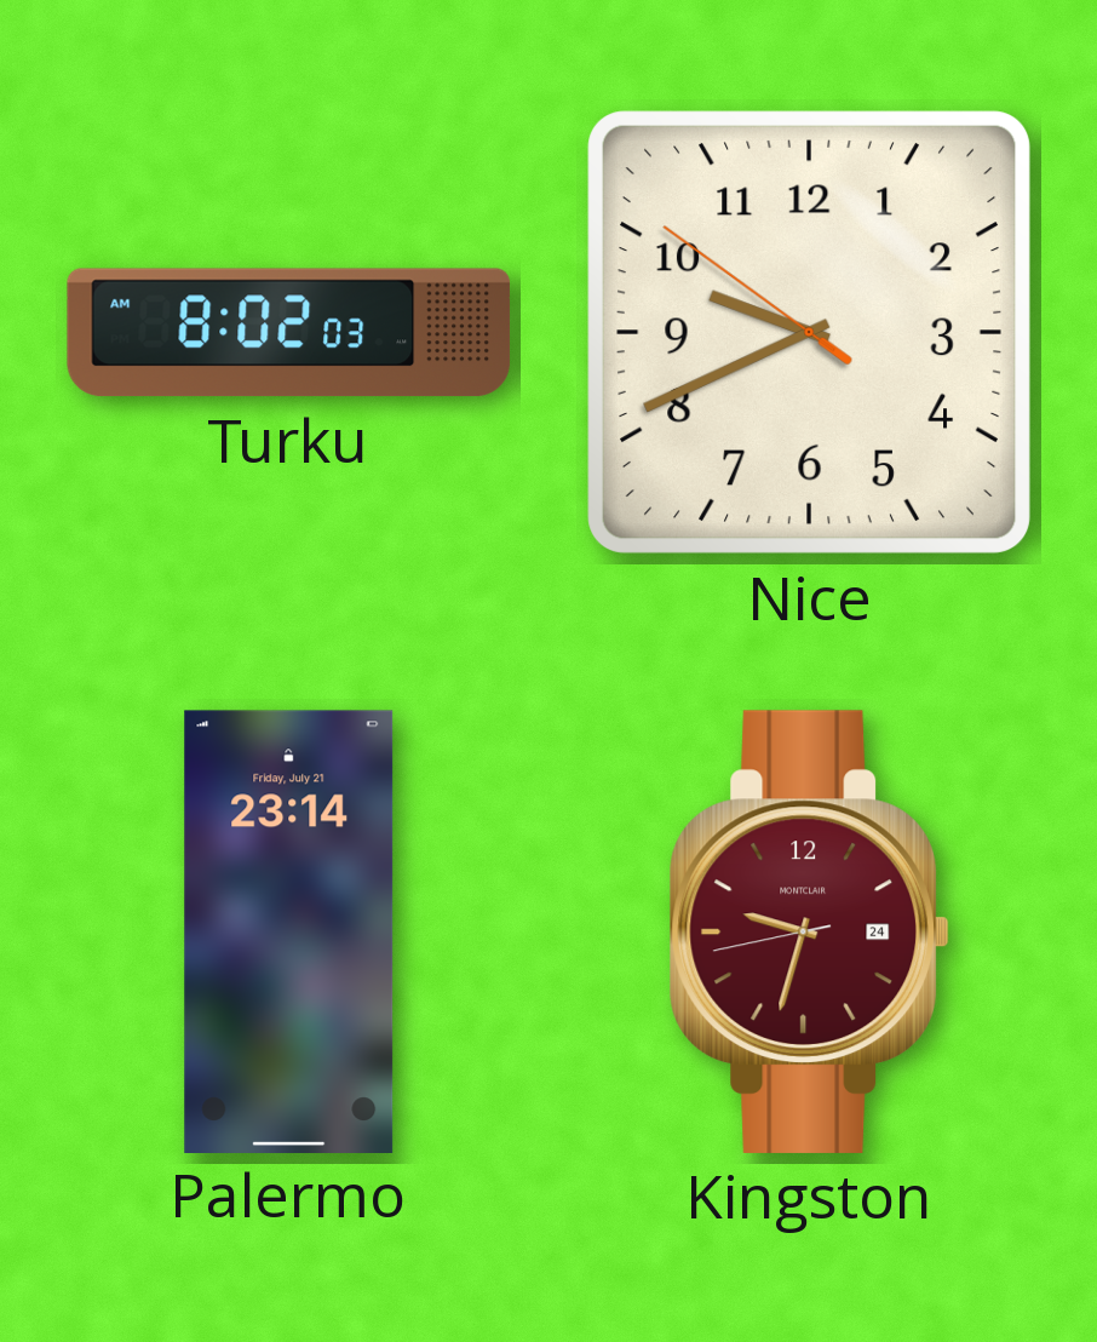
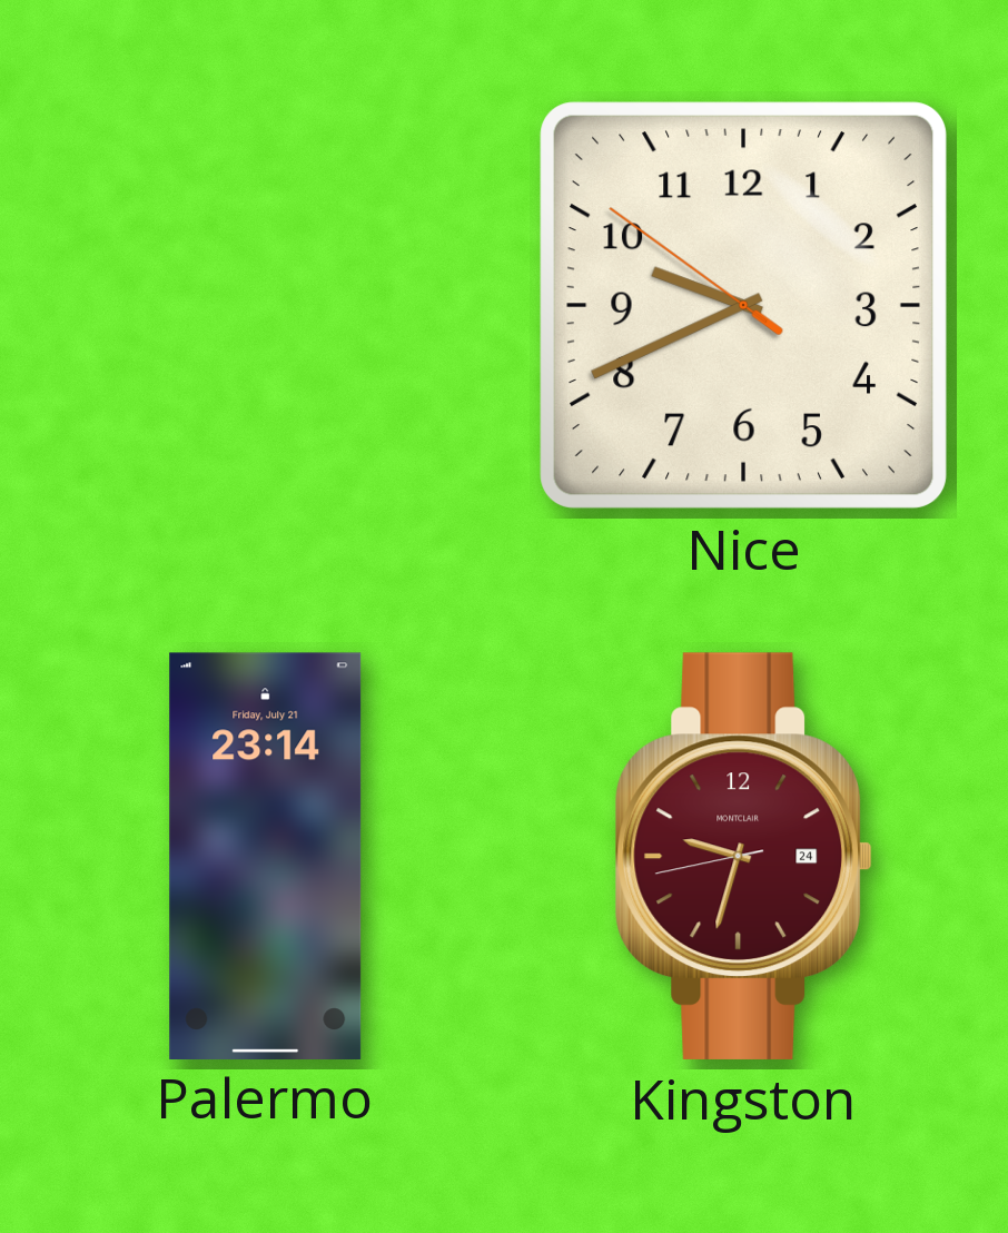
Turku: 8:02 -> none (289, 333)
